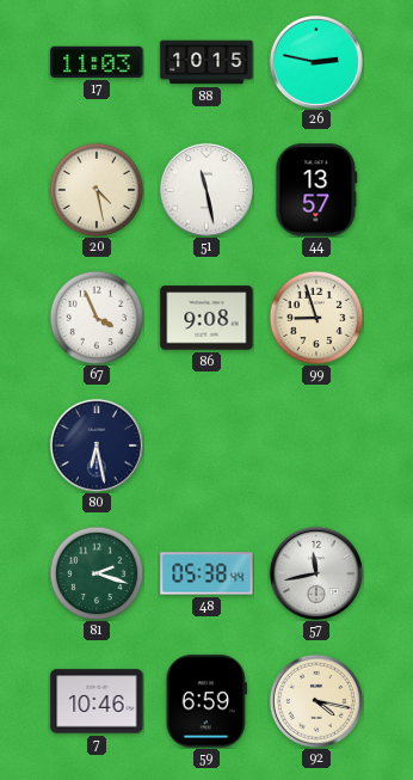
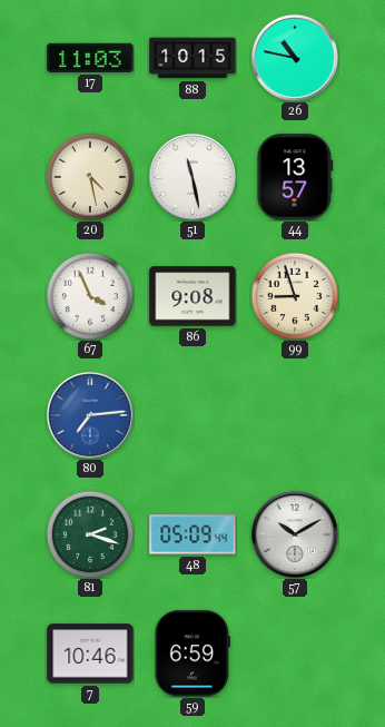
26: 2:47 -> 10:47 (295, 58)
80: 6:28 -> 7:14 (90, 415)
80 dial: navy -> blue (90, 415)
48: 05:38 -> 05:09 (192, 534)
57: 11:43 -> 10:10 (295, 534)
92: 4:17 -> none (316, 701)
